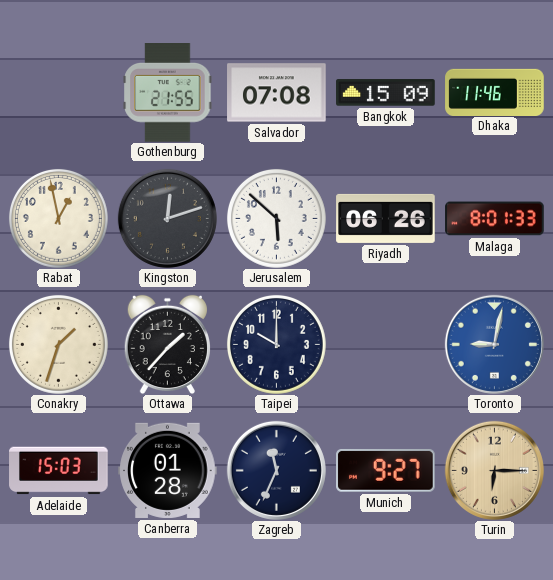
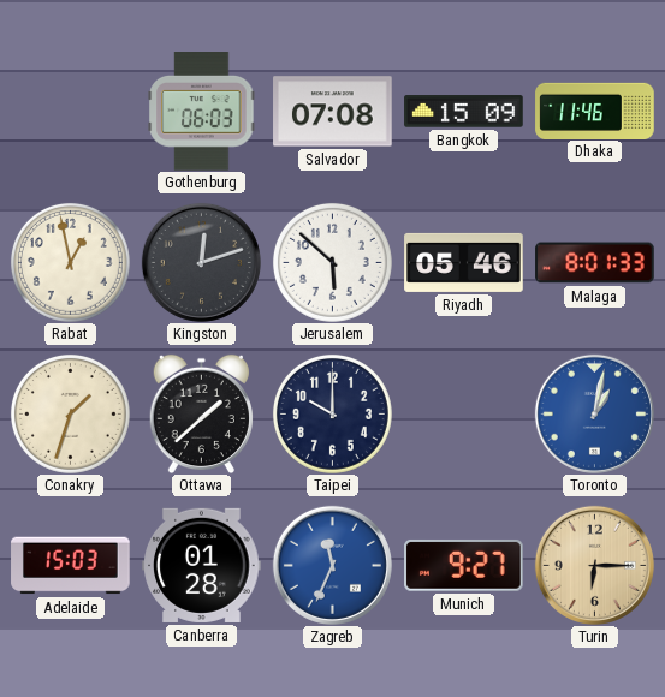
Gothenburg: 21:55 -> 06:03 (202, 112)
Riyadh: 06:26 -> 05:46 (464, 262)
Ottawa: 1:37 -> 1:38 (201, 413)
Toronto: 9:02 -> 1:02 (594, 413)
Zagreb dial: navy -> blue (332, 565)
